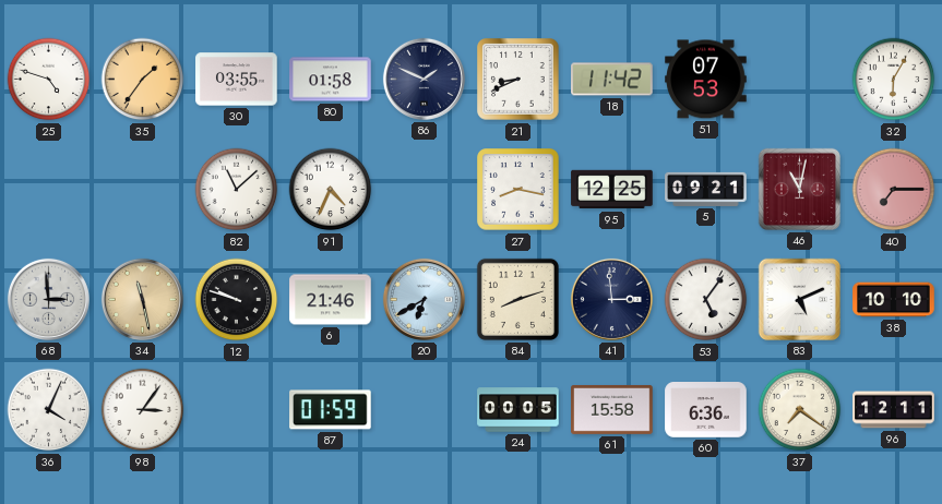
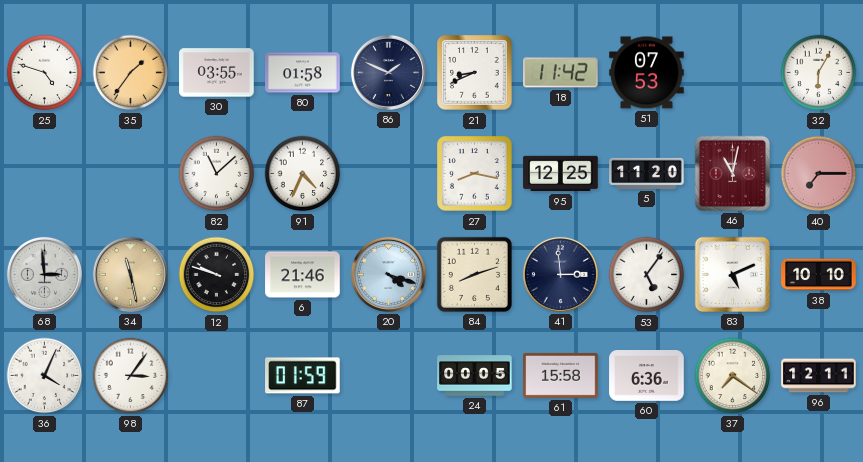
5: 09:21 -> 11:20 (647, 173)
20: 6:40 -> 4:18 (388, 274)
